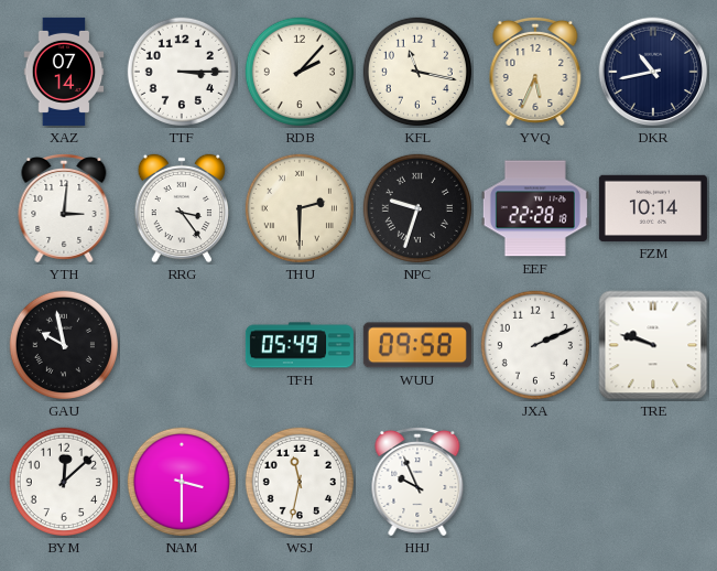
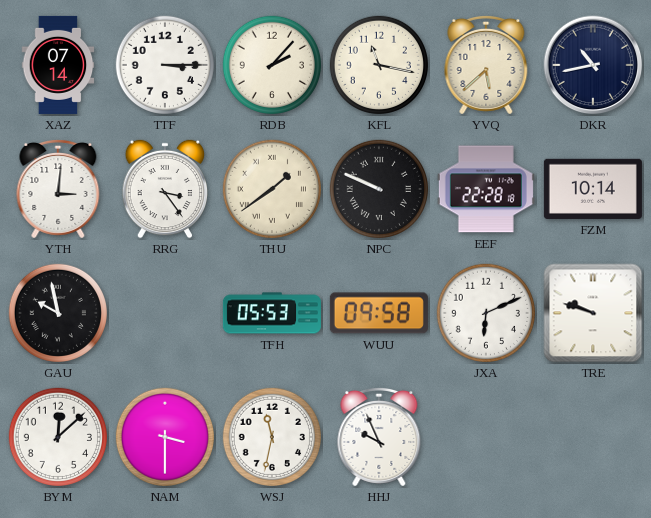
YVQ: 5:34 -> 5:38 (486, 66)
THU: 2:30 -> 1:39 (272, 189)
NPC: 9:33 -> 9:49 (379, 189)
TFH: 05:49 -> 05:53 (272, 313)
JXA: 2:11 -> 6:11 (486, 313)
